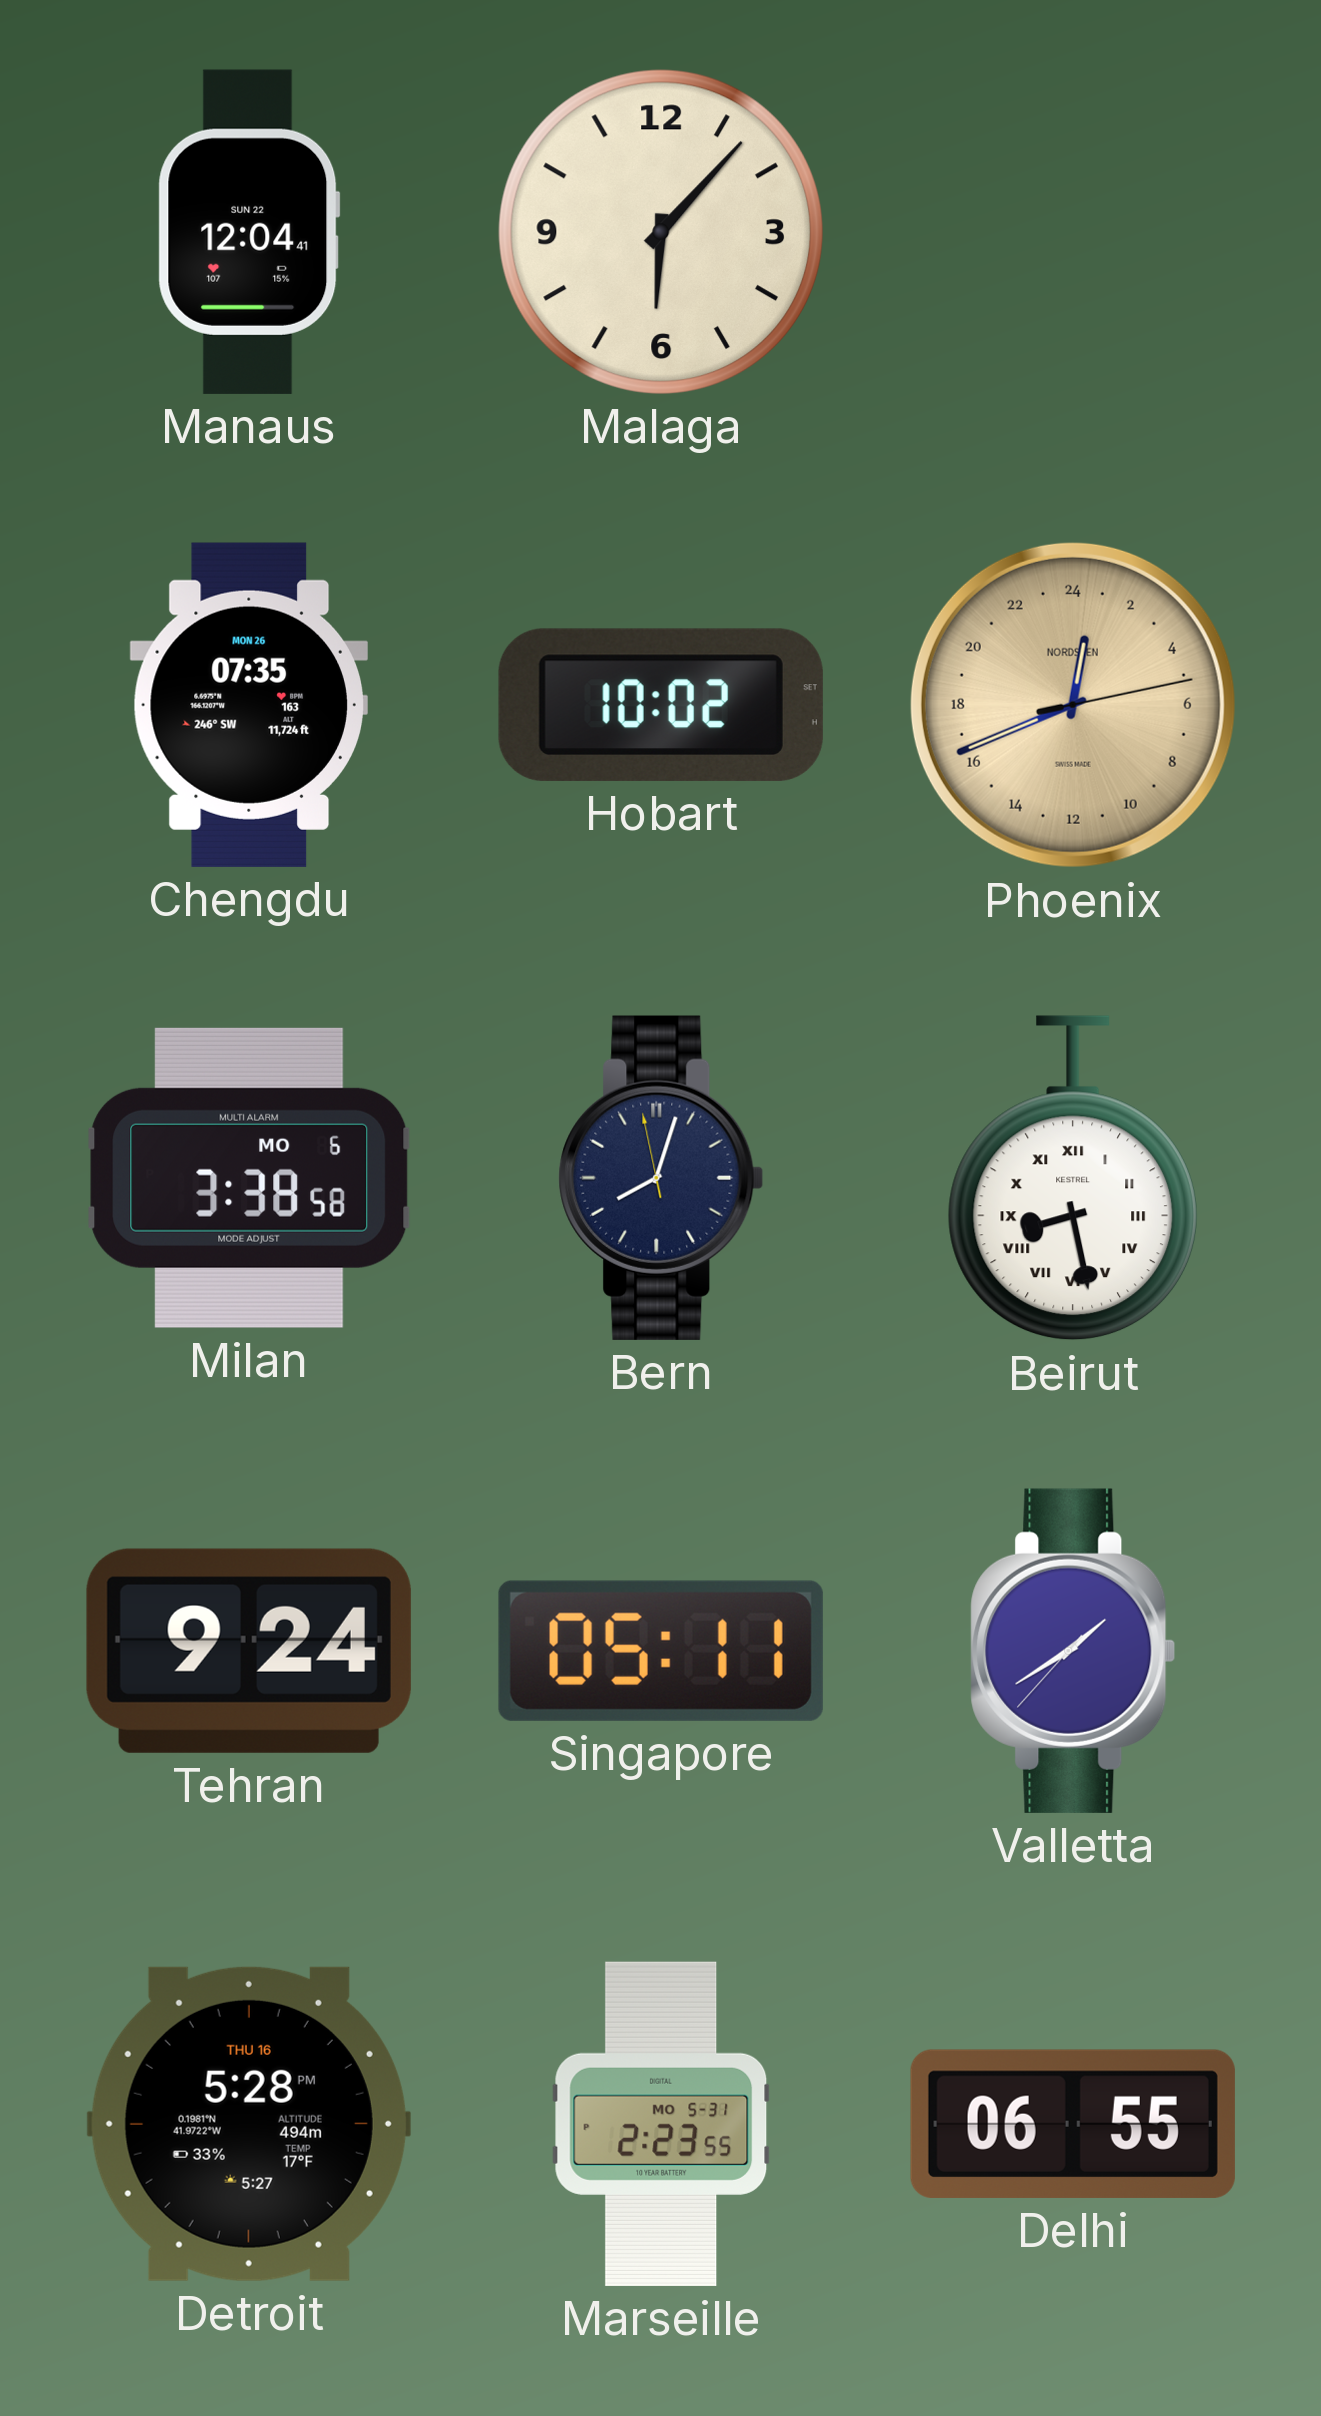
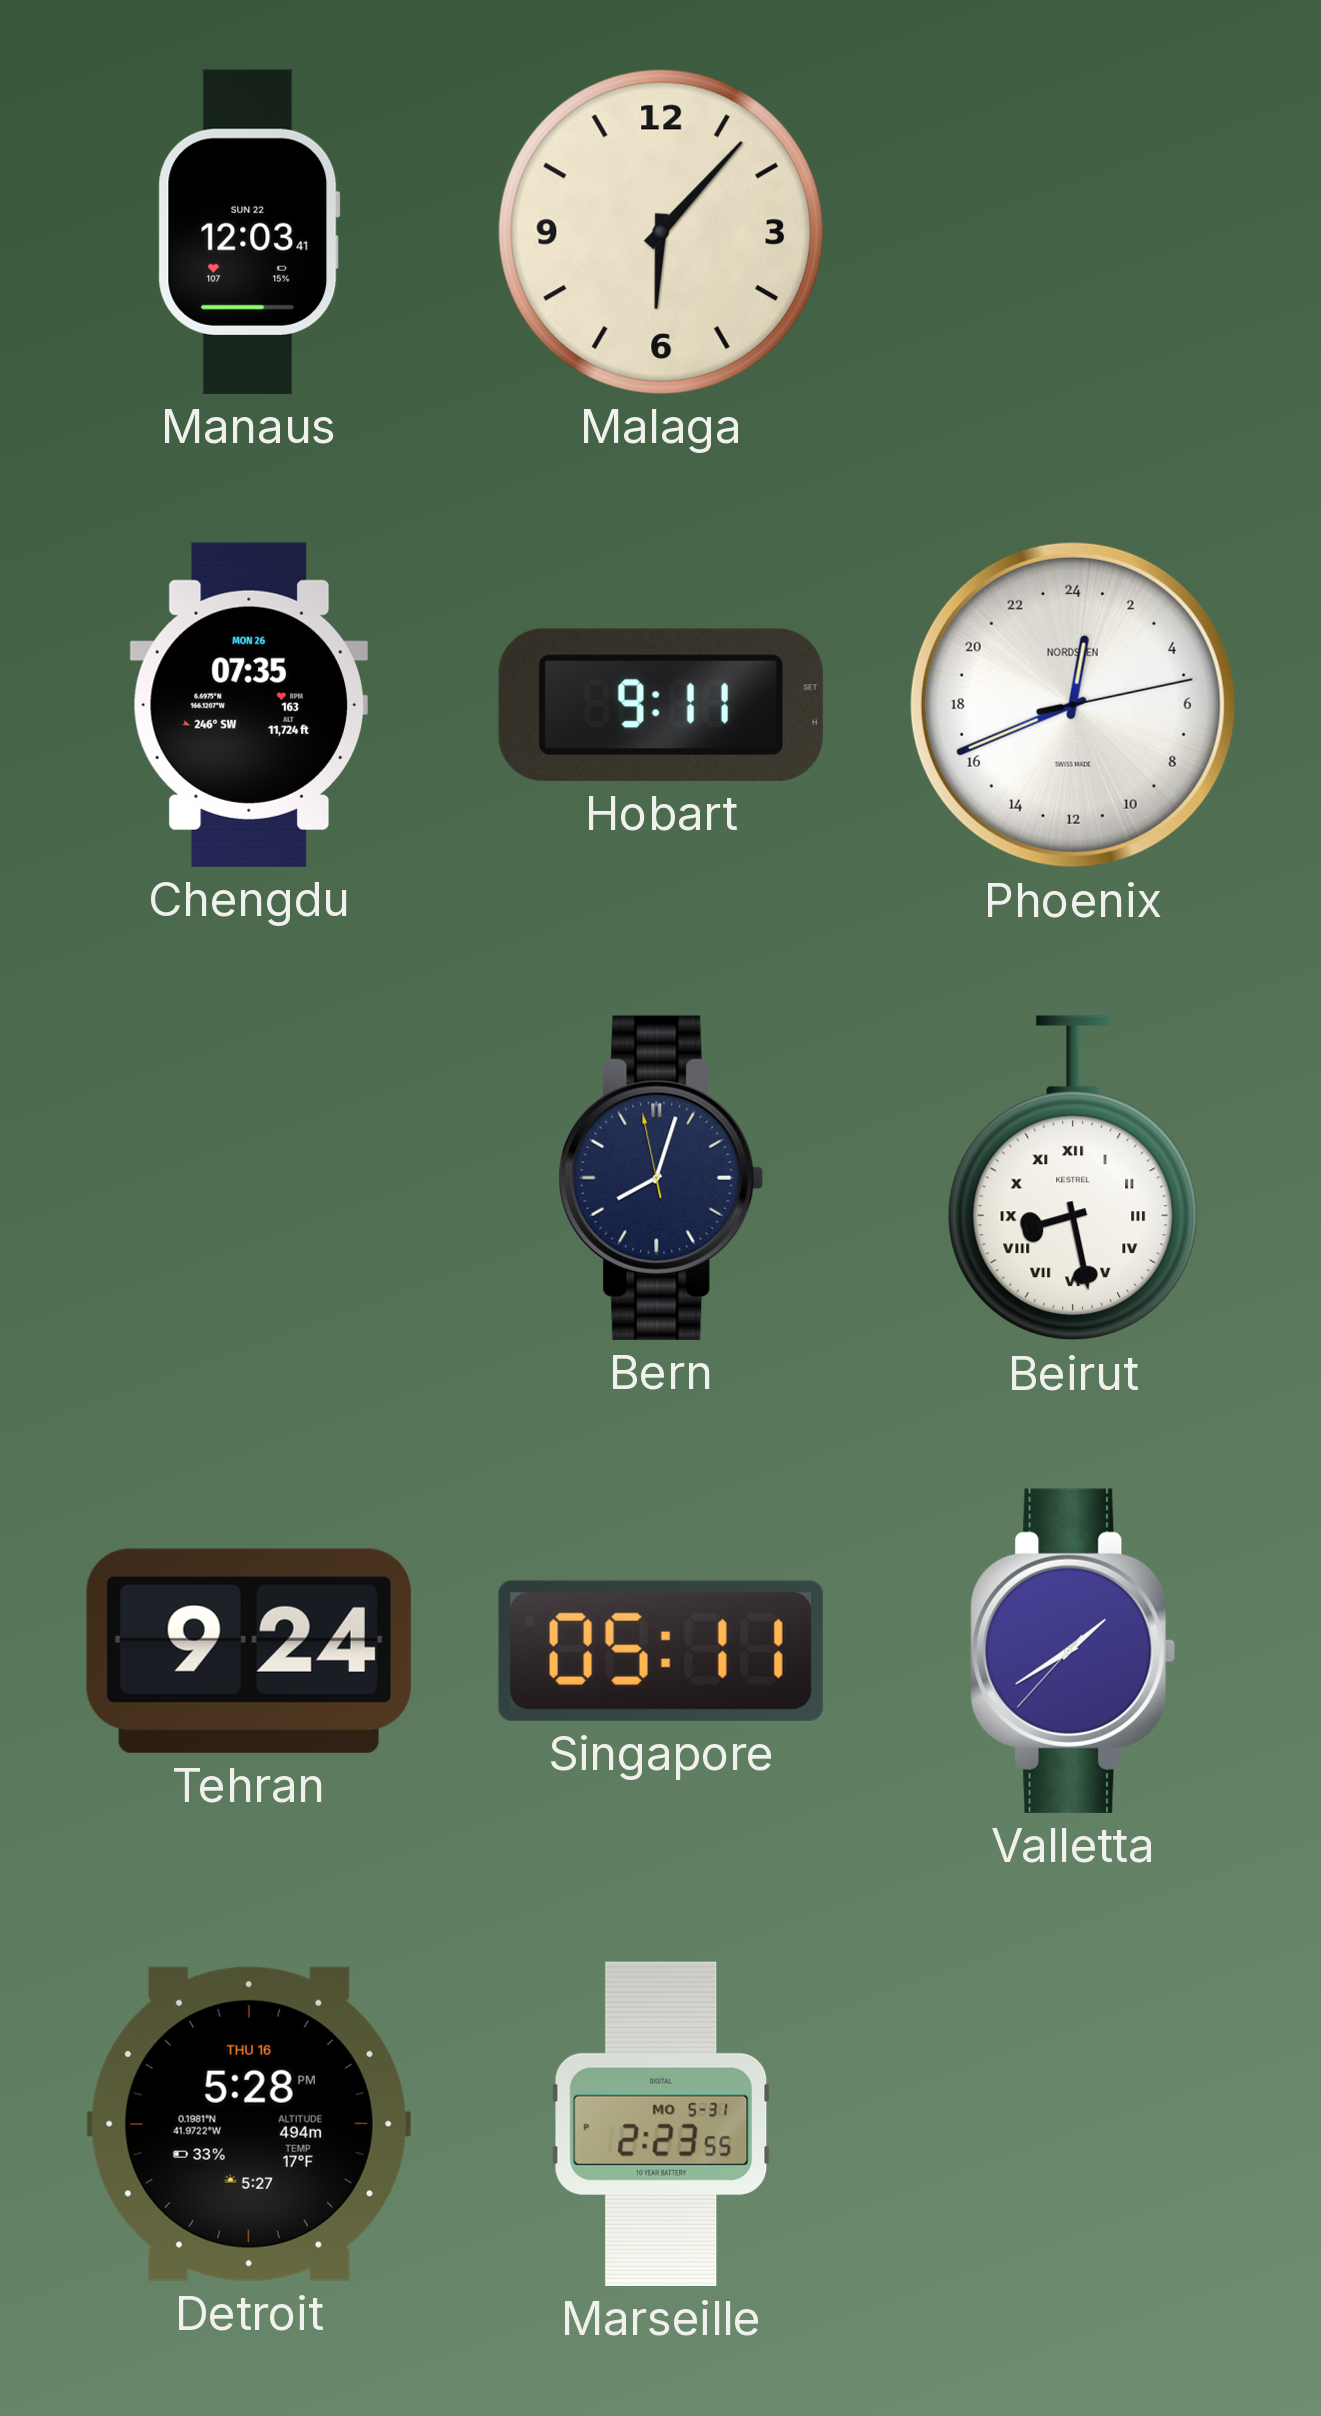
Manaus: 12:04 -> 12:03 (249, 232)
Hobart: 10:02 -> 9:11 (661, 705)
Phoenix dial: champagne -> white (1073, 705)
Milan: 3:38 -> none (249, 1178)
Delhi: 06:55 -> none (1073, 2124)
